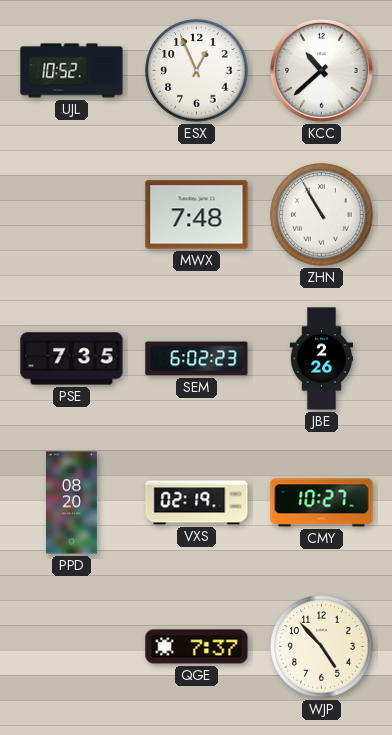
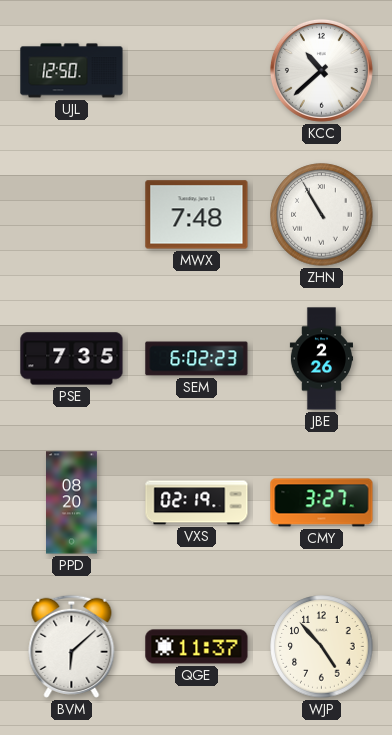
UJL: 10:52 -> 12:50 (72, 71)
ESX: 12:56 -> none (197, 71)
CMY: 10:27 -> 3:27 (322, 503)
BVM: none -> 6:08 (72, 646)
QGE: 7:37 -> 11:37 (197, 647)
